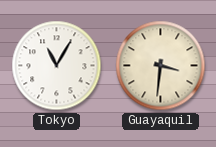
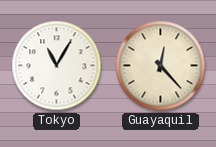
Guayaquil: 3:31 -> 12:23 (161, 66)
